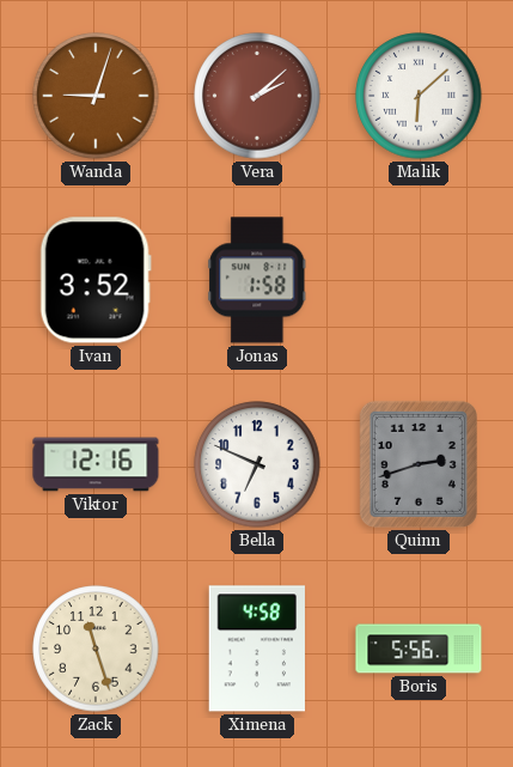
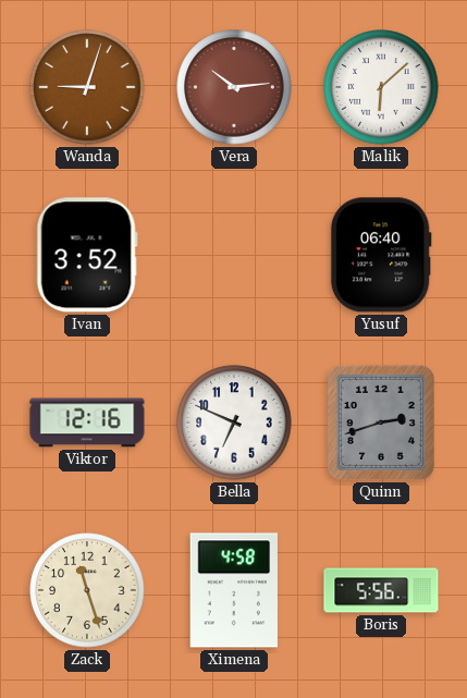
Vera: 2:08 -> 10:14 (234, 87)
Jonas: 1:58 -> none (257, 280)
Yusuf: none -> 06:40 (381, 255)
